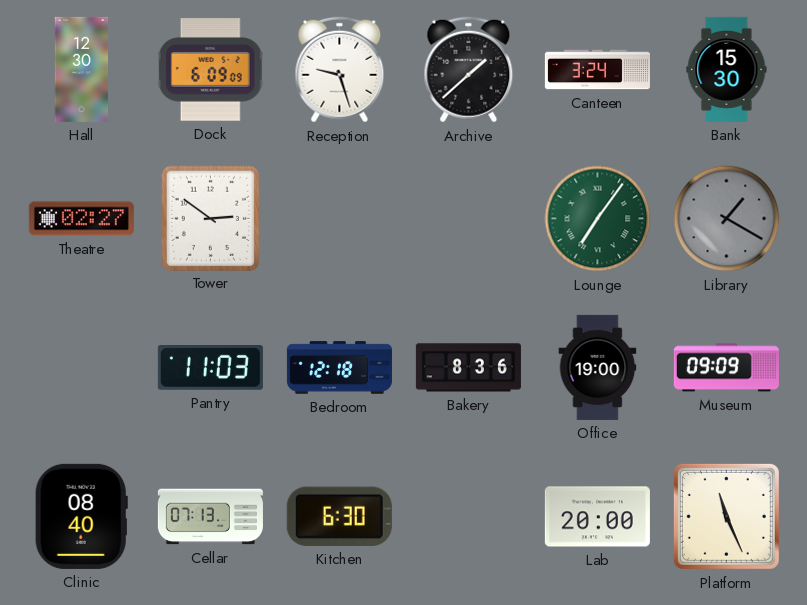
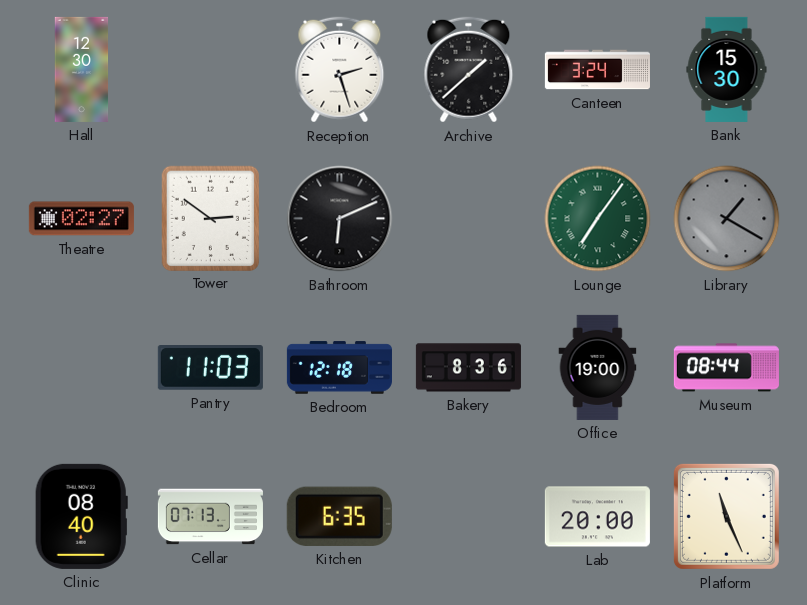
Dock: 6:09 -> none (210, 70)
Reception: 9:27 -> 2:27 (340, 70)
Bathroom: none -> 6:11 (340, 219)
Museum: 09:09 -> 08:44 (726, 368)
Kitchen: 6:30 -> 6:35 (339, 516)
